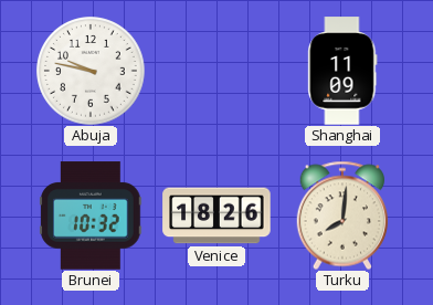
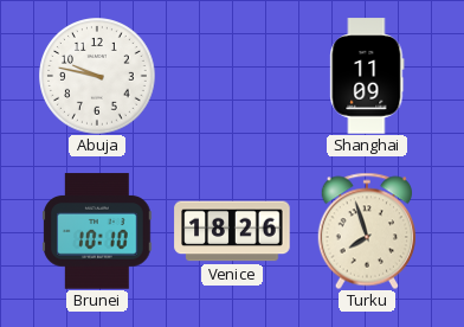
Brunei: 10:32 -> 10:10 (97, 231)
Turku: 8:01 -> 7:57 (366, 231)
